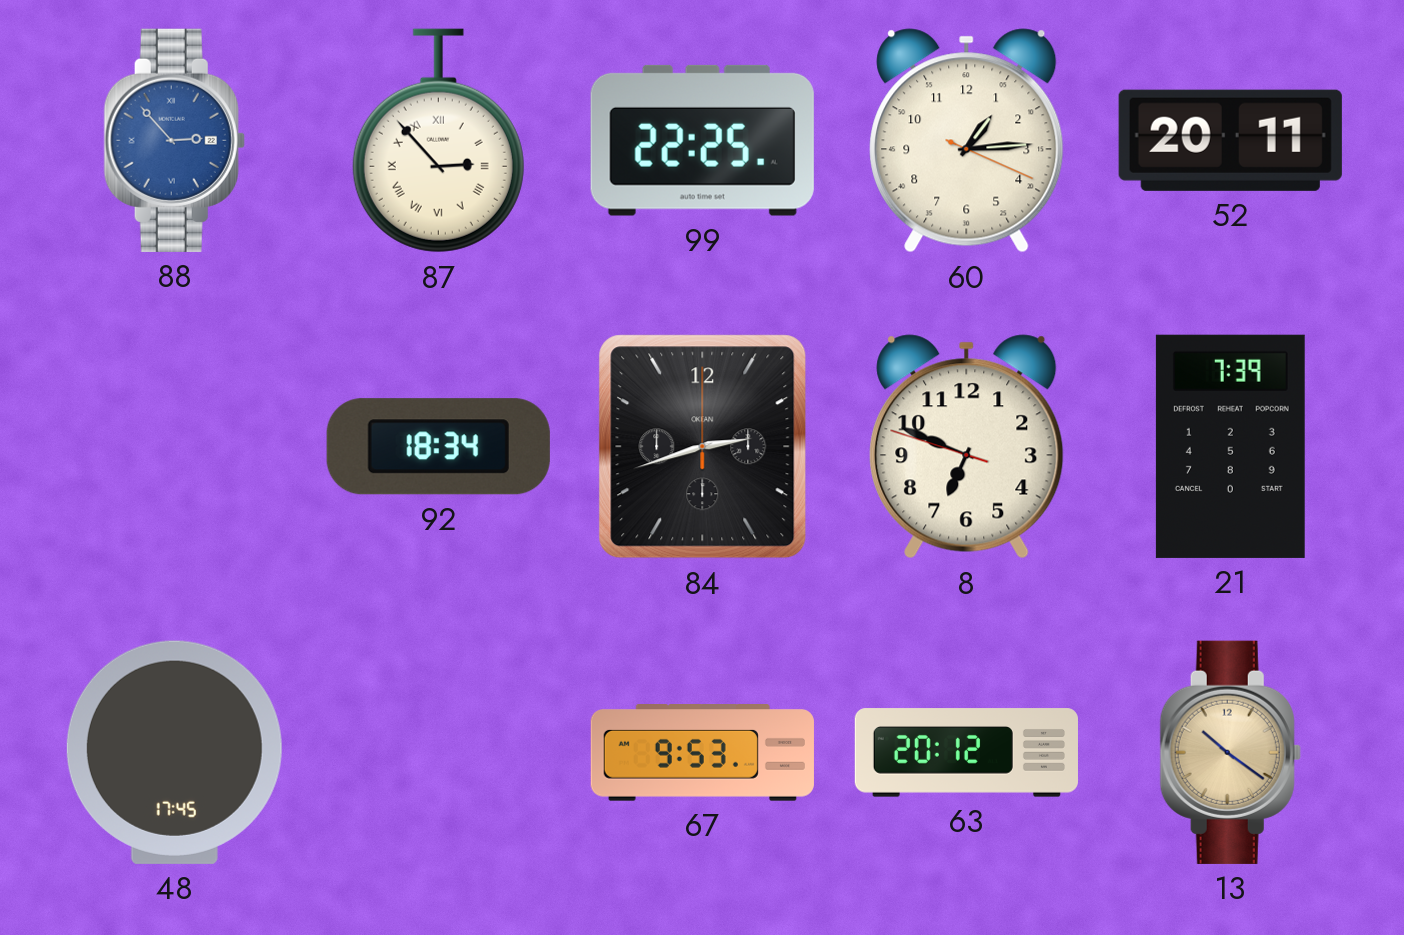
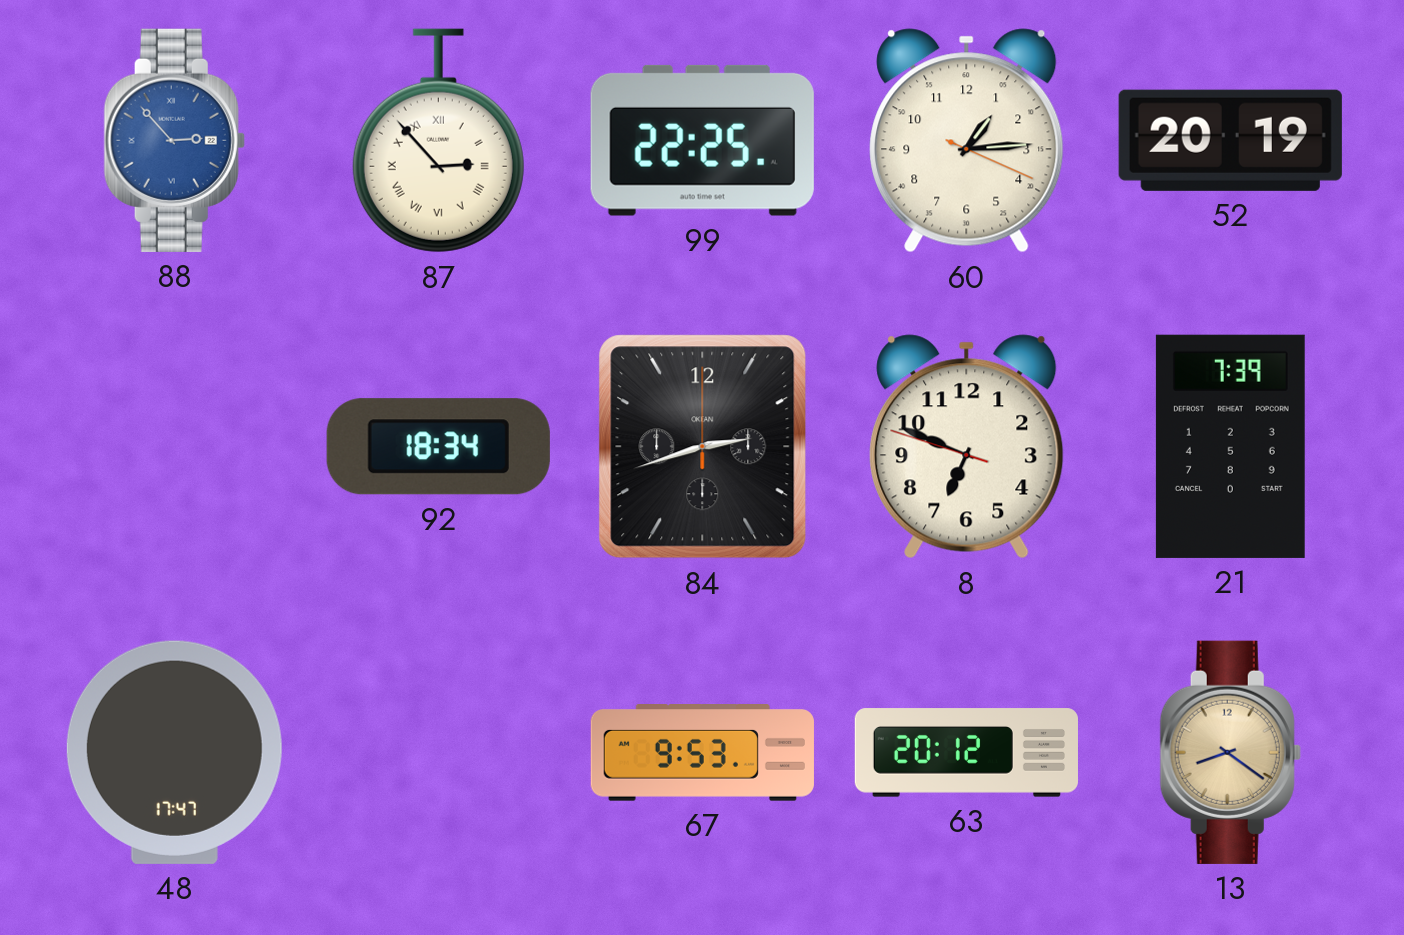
52: 20:11 -> 20:19 (1230, 140)
48: 17:45 -> 17:47 (174, 752)
13: 10:21 -> 8:21 (1230, 752)
